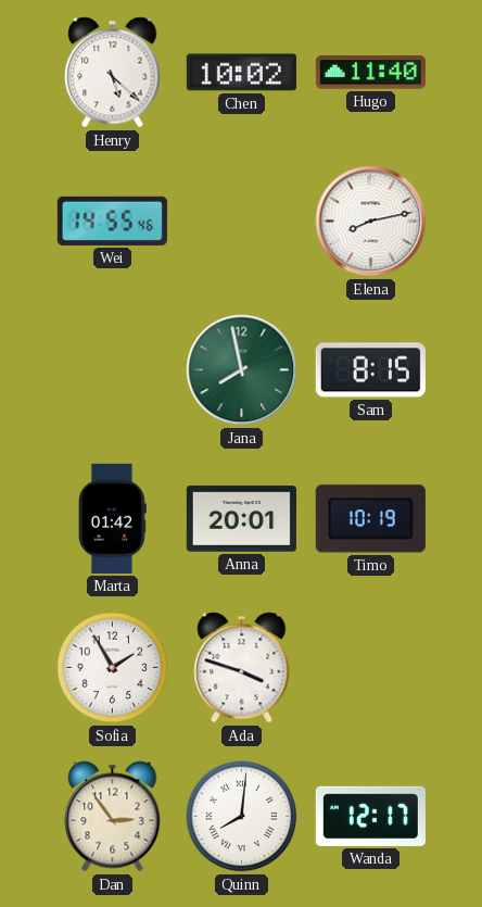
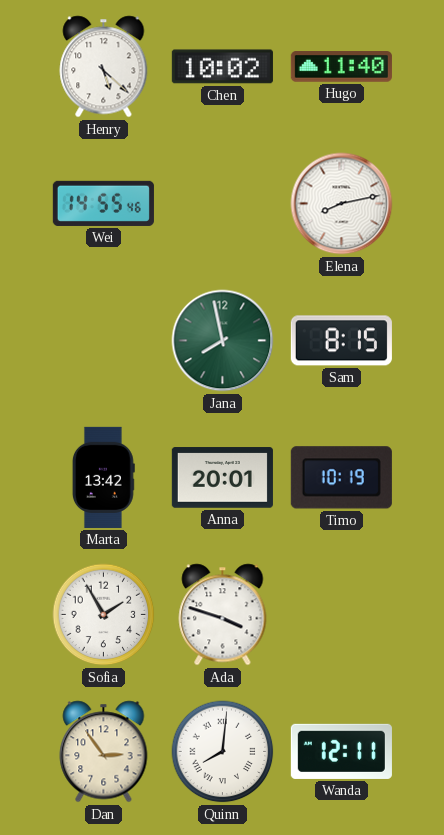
Marta: 01:42 -> 13:42 (103, 477)
Wanda: 12:17 -> 12:11 (341, 751)
